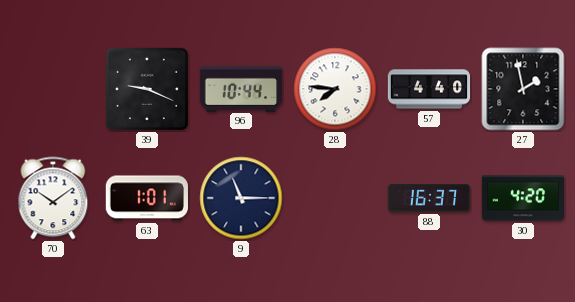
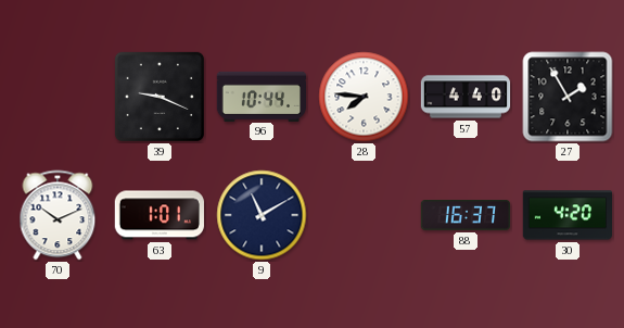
27: 1:58 -> 1:55 (568, 97)
70: 10:09 -> 10:11 (58, 215)
9: 11:15 -> 11:10 (262, 215)
